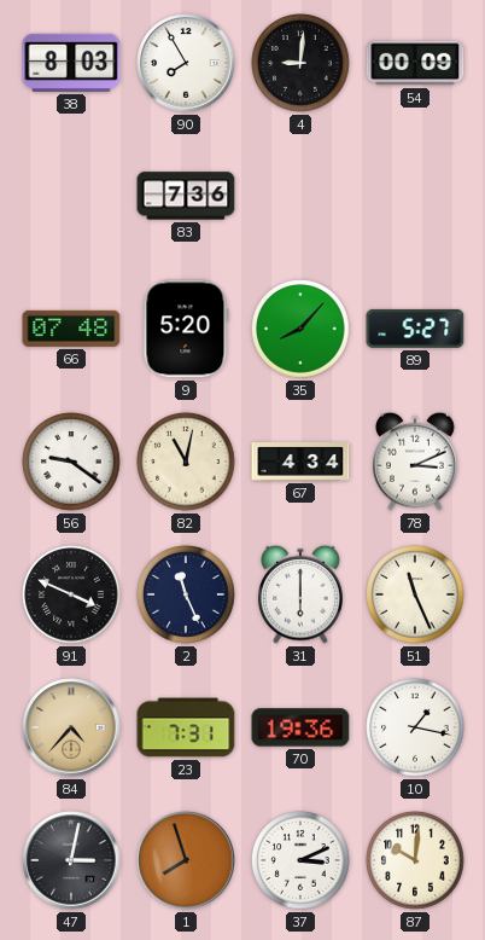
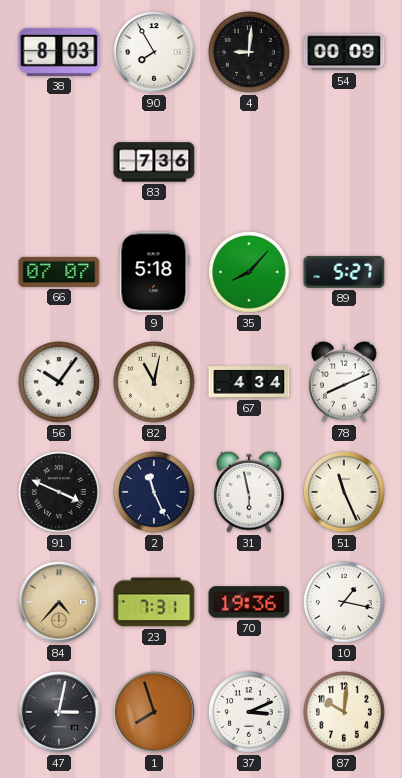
66: 07:48 -> 07:07 (59, 272)
9: 5:20 -> 5:18 (154, 272)
56: 9:21 -> 10:06 (59, 382)
78: 3:11 -> 8:11 (345, 382)
31: 6:00 -> 5:58 (250, 492)
